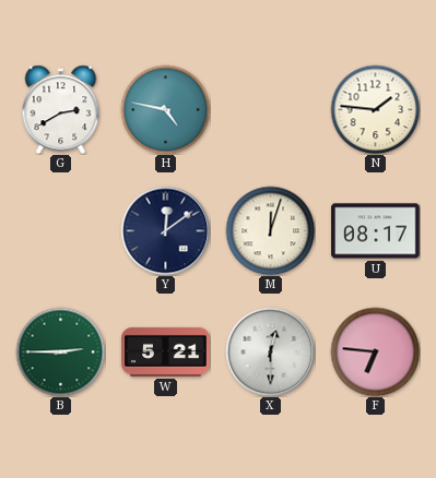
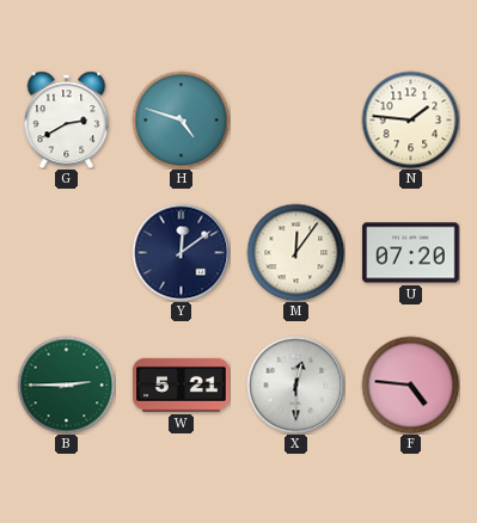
H: 4:47 -> 4:48 (181, 119)
M: 12:03 -> 12:06 (295, 252)
U: 08:17 -> 07:20 (411, 253)
F: 6:46 -> 4:46 (410, 384)
